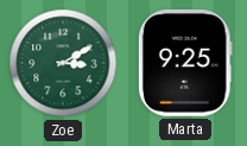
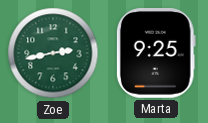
Zoe: 3:10 -> 2:43 (53, 53)
